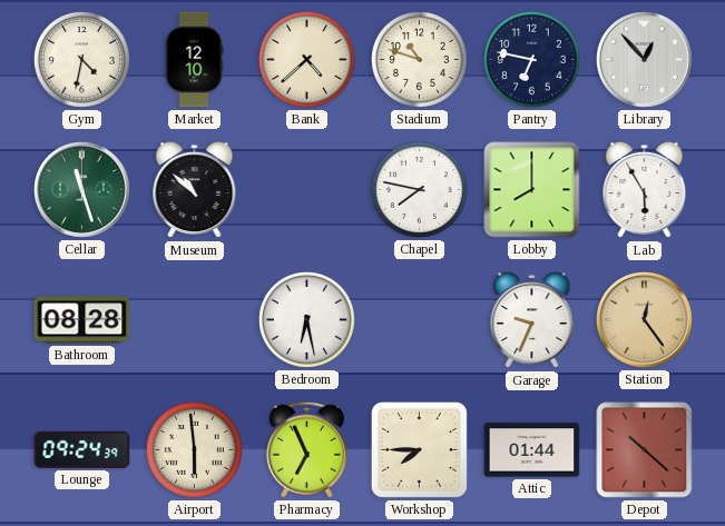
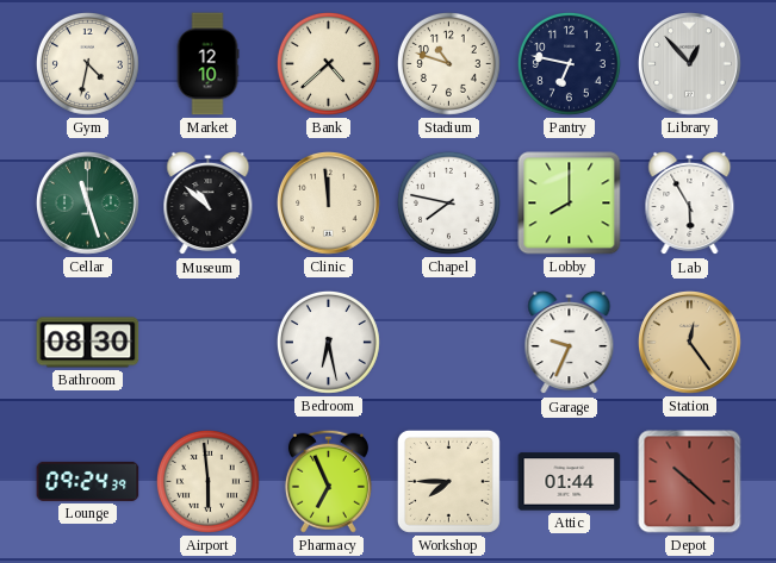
Clinic: none -> 11:59 (329, 204)
Bathroom: 08:28 -> 08:30 (88, 343)
